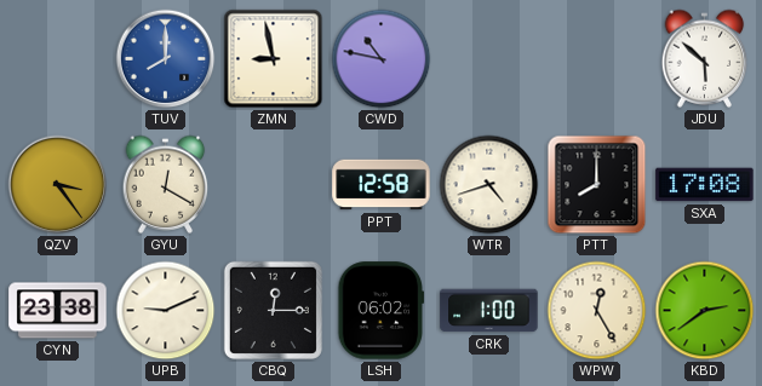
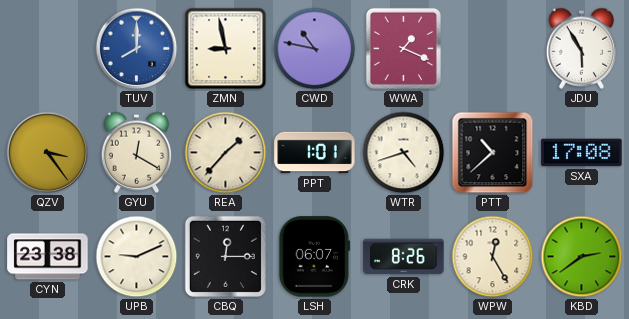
WWA: none -> 1:19 (403, 48)
JDU: 5:52 -> 5:55 (582, 48)
REA: none -> 1:37 (226, 153)
PPT: 12:58 -> 1:01 (315, 153)
PTT: 8:00 -> 10:38 (493, 153)
LSH: 06:02 -> 06:07 (315, 257)
CRK: 1:00 -> 8:26 (404, 257)
